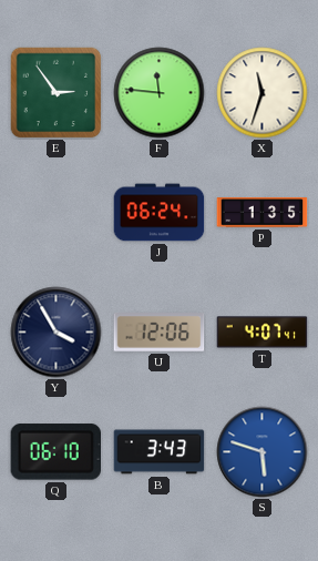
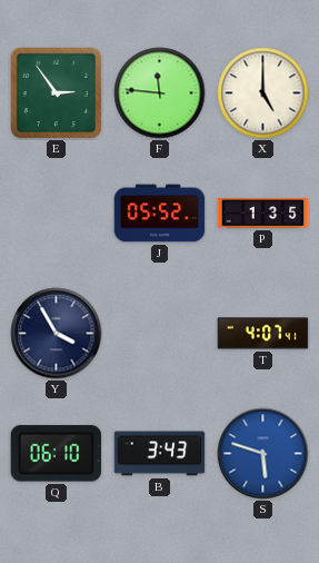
X: 11:33 -> 5:00 (263, 93)
J: 06:24 -> 05:52 (160, 214)
U: 12:06 -> none (160, 333)
